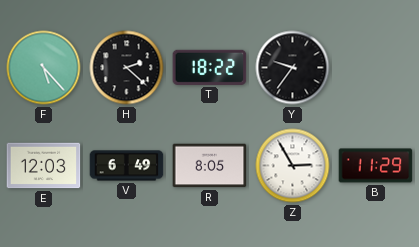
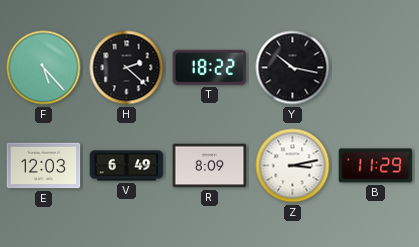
Y: 9:36 -> 10:17 (293, 68)
R: 8:05 -> 8:09 (210, 166)
Z: 2:55 -> 3:13 (293, 166)
